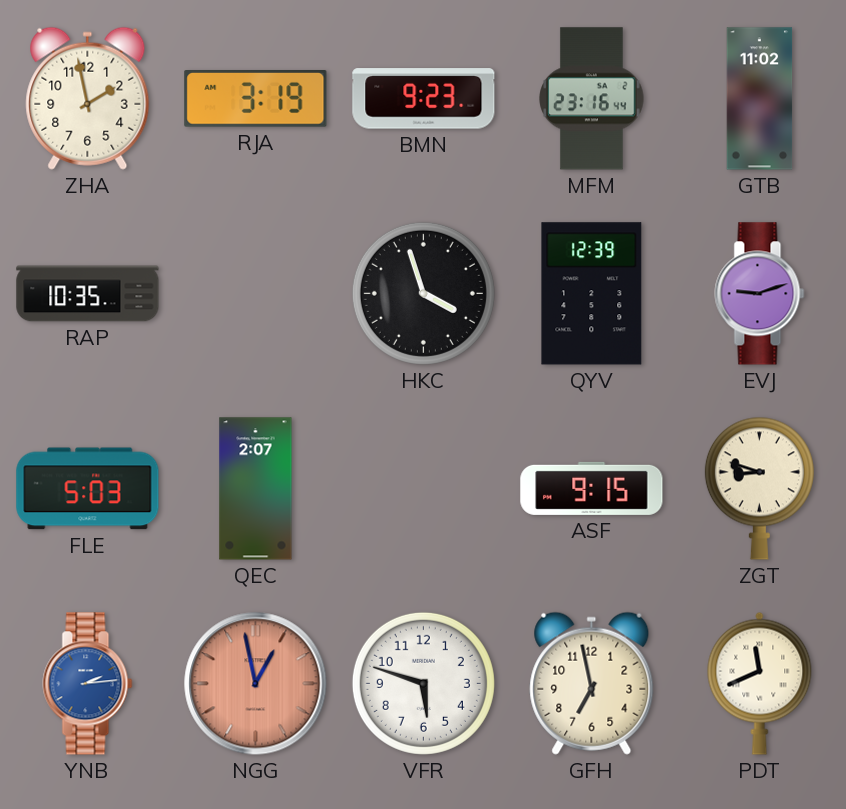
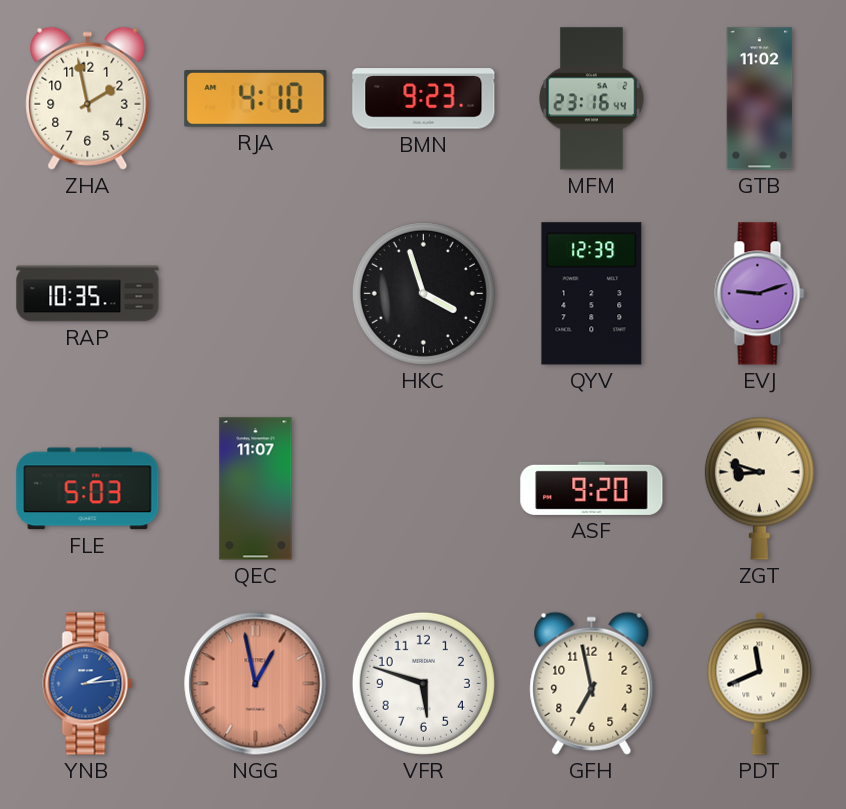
RJA: 3:19 -> 4:10 (256, 99)
QEC: 2:07 -> 11:07 (256, 489)
ASF: 9:15 -> 9:20 (592, 488)
